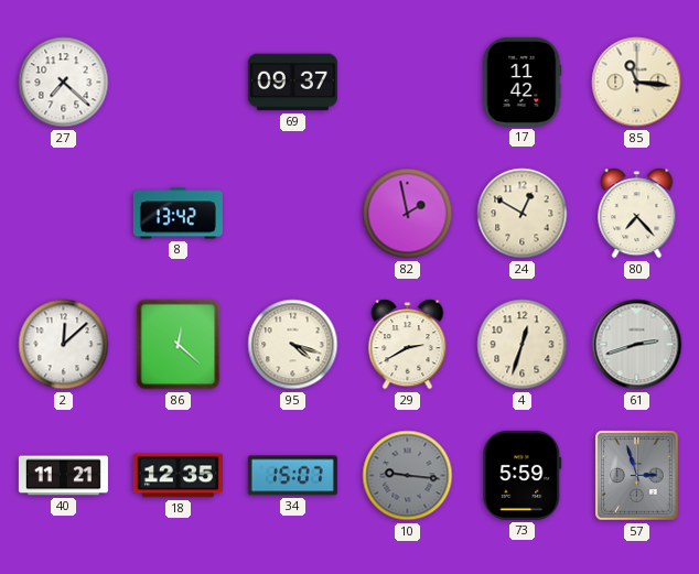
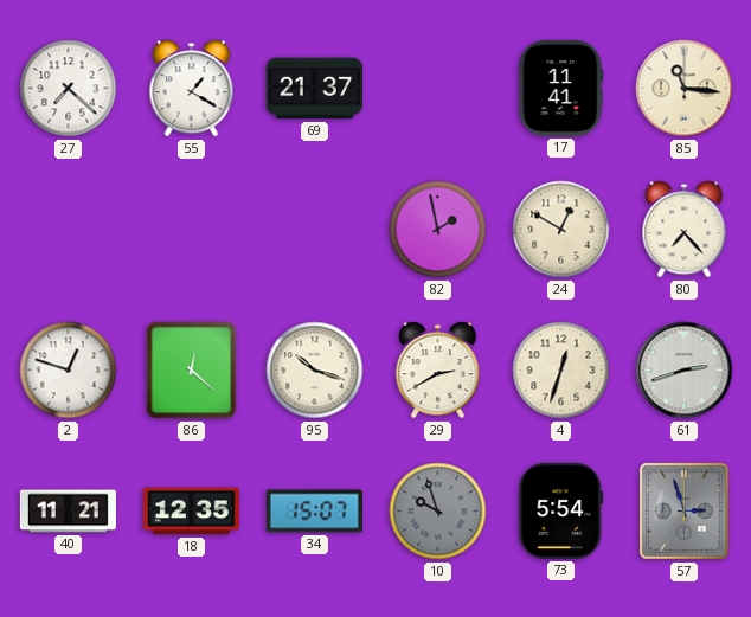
55: none -> 1:20 (192, 89)
69: 09:37 -> 21:37 (314, 89)
17: 11:42 -> 11:41 (560, 88)
8: 13:42 -> none (178, 214)
2: 12:08 -> 12:48 (69, 371)
95: 4:18 -> 10:18 (315, 371)
10: 9:16 -> 9:57 (438, 512)
73: 5:59 -> 5:54 (561, 510)
